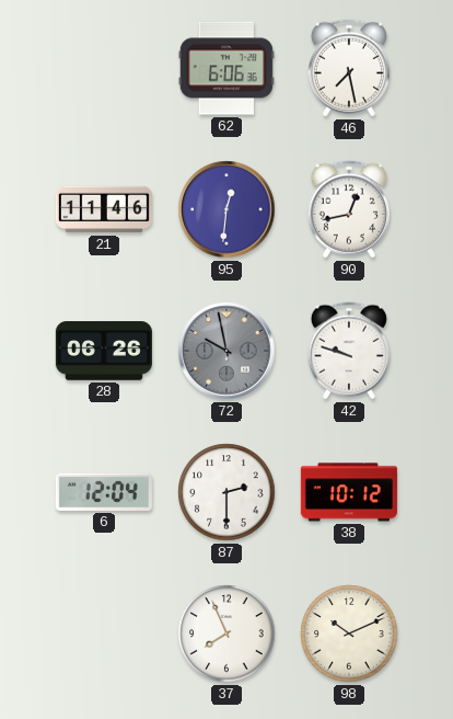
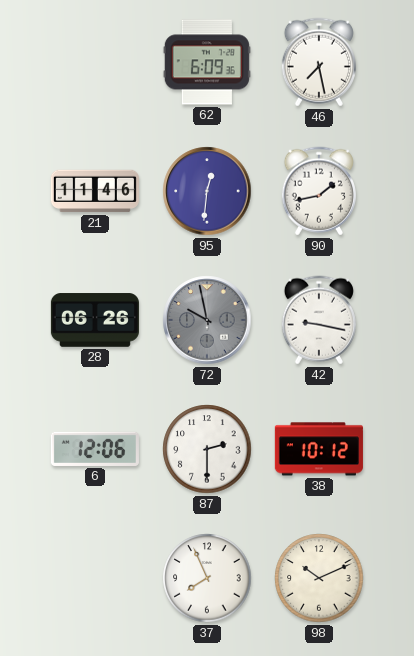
62: 6:06 -> 6:09 (207, 62)
90: 12:43 -> 1:43 (319, 191)
42: 9:48 -> 9:17 (319, 320)
6: 12:04 -> 12:06 (95, 449)
